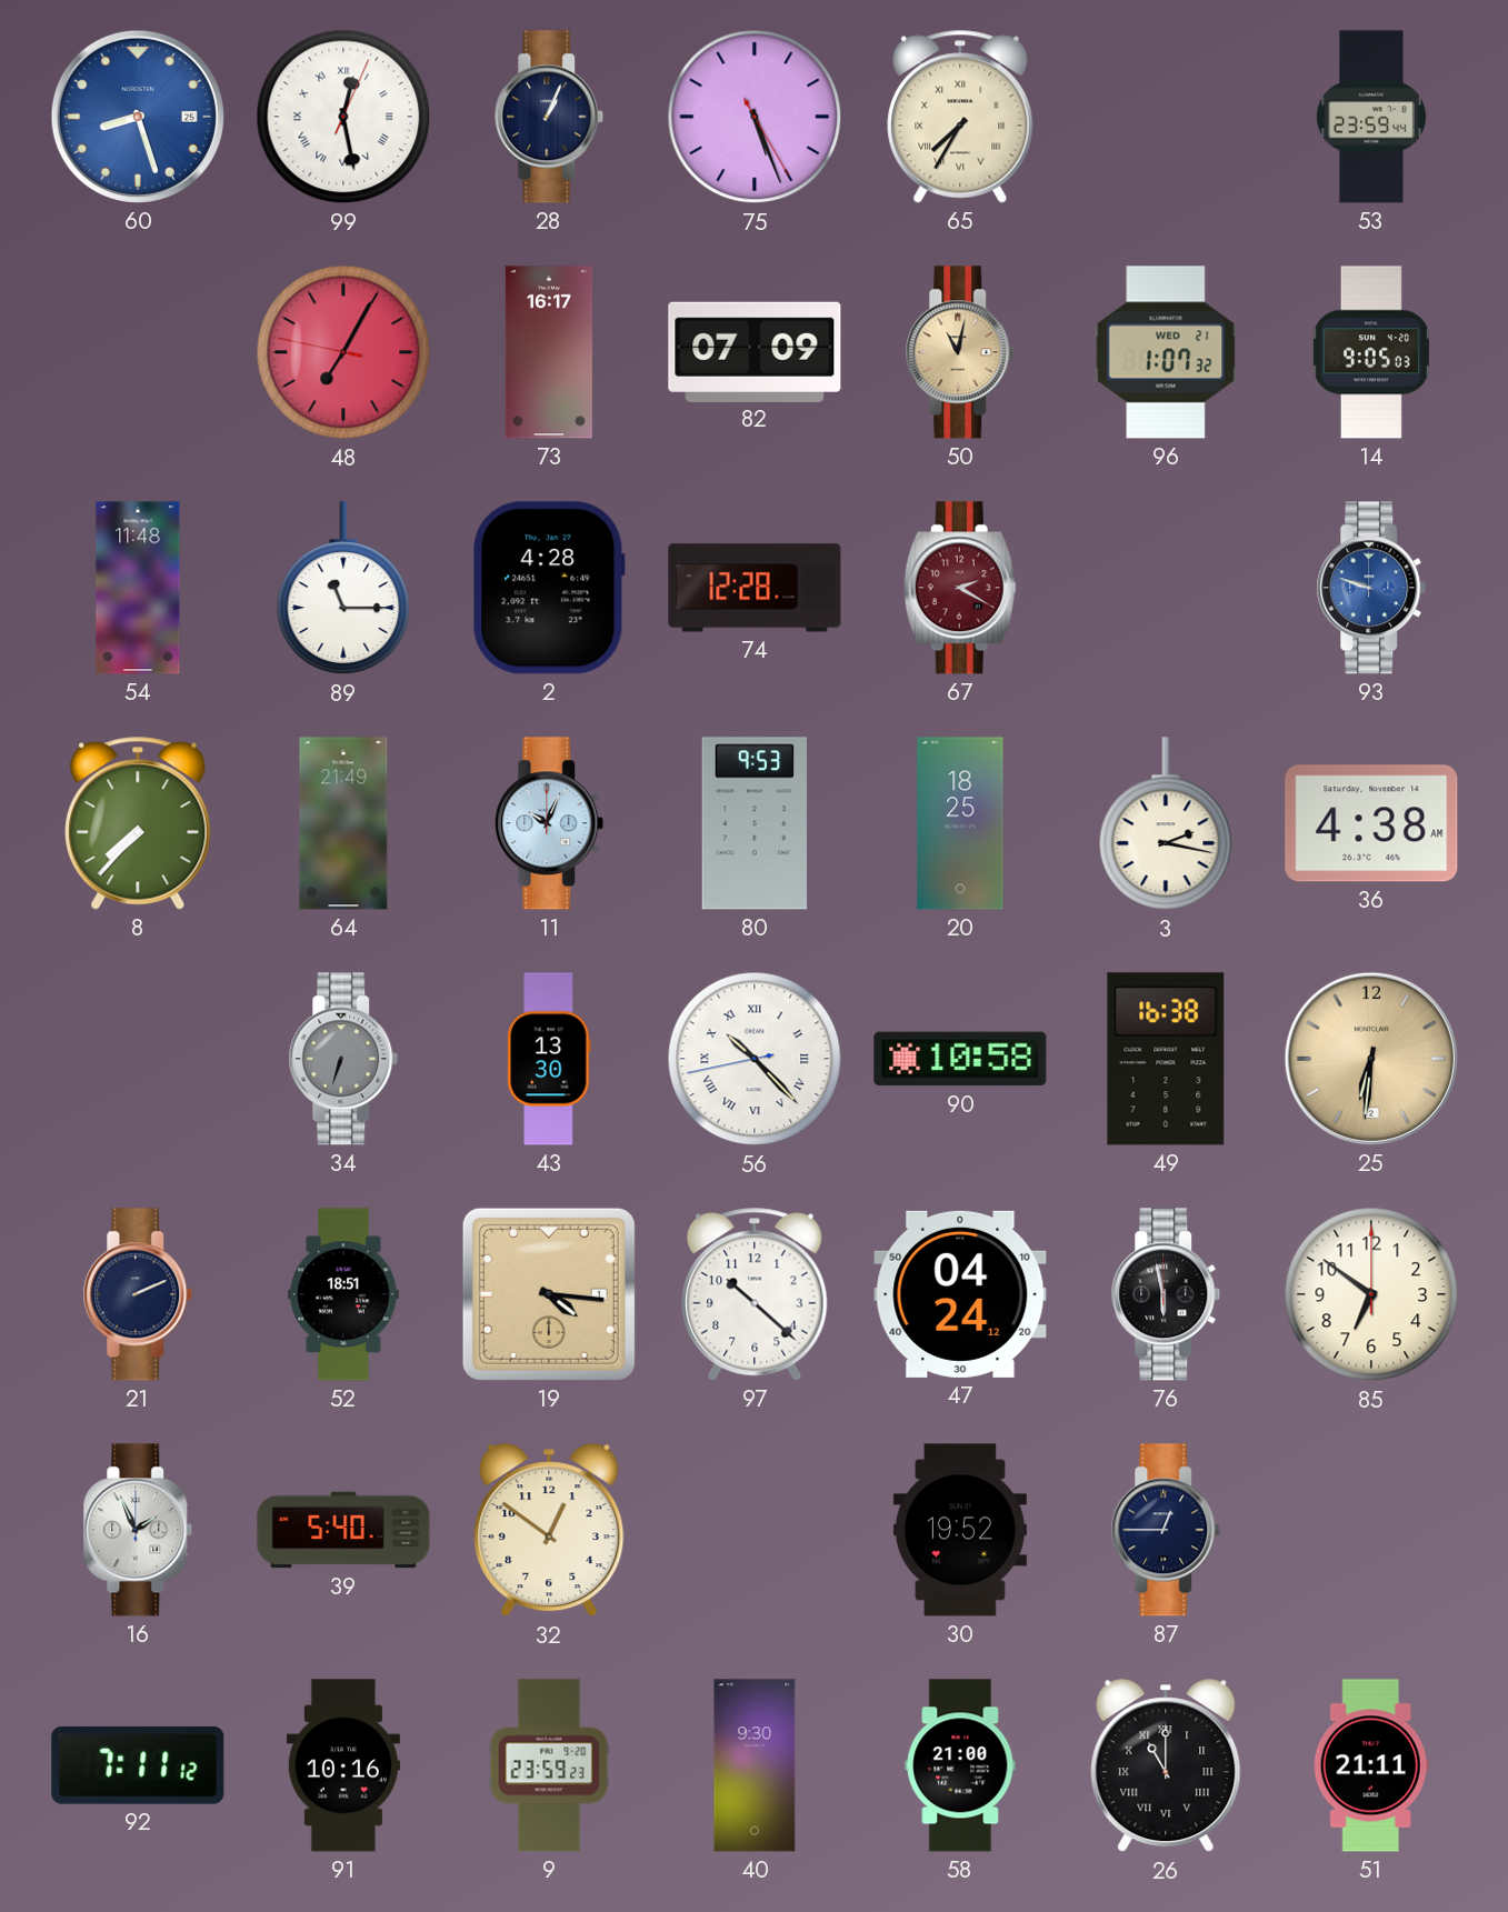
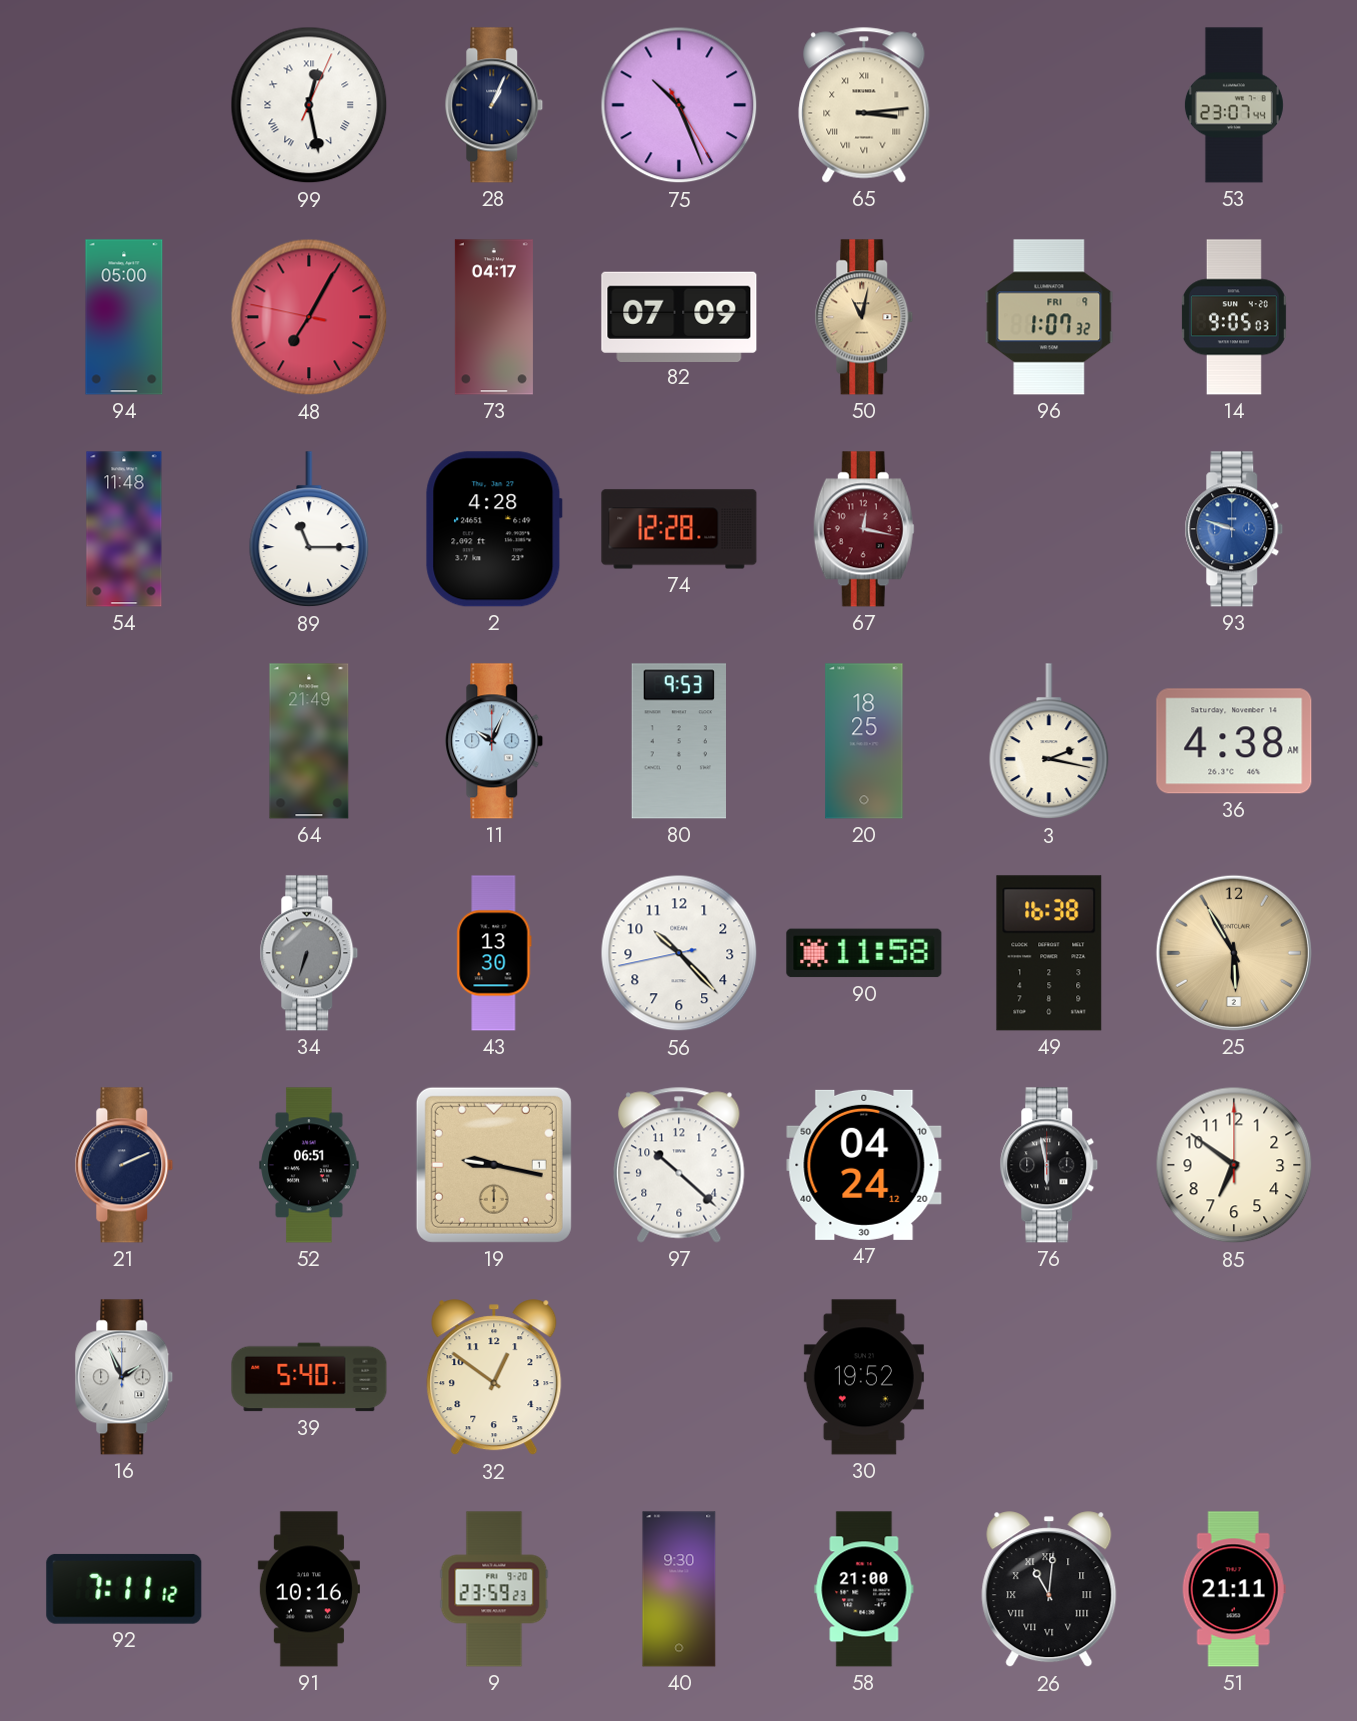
60: 8:27 -> none (138, 117)
75: 5:26 -> 10:26 (679, 105)
65: 7:35 -> 3:14 (864, 105)
53: 23:59 -> 23:07 (1234, 105)
94: none -> 05:00 (124, 317)
73: 16:17 -> 04:17 (494, 317)
96 date: WED 21 -> FRI 9 (1049, 317)
67: 2:20 -> 12:17 (864, 529)
8: 7:37 -> none (138, 823)
56 numerals: Roman -> Arabic (679, 953)
90: 10:58 -> 11:58 (864, 953)
25: 6:31 -> 5:55 (1234, 953)
52: 18:51 -> 06:51 (309, 1165)
19: 4:16 -> 9:17 (494, 1165)
87: 12:45 -> none (1166, 1530)
26: 11:00 -> 11:01 (1049, 1590)
